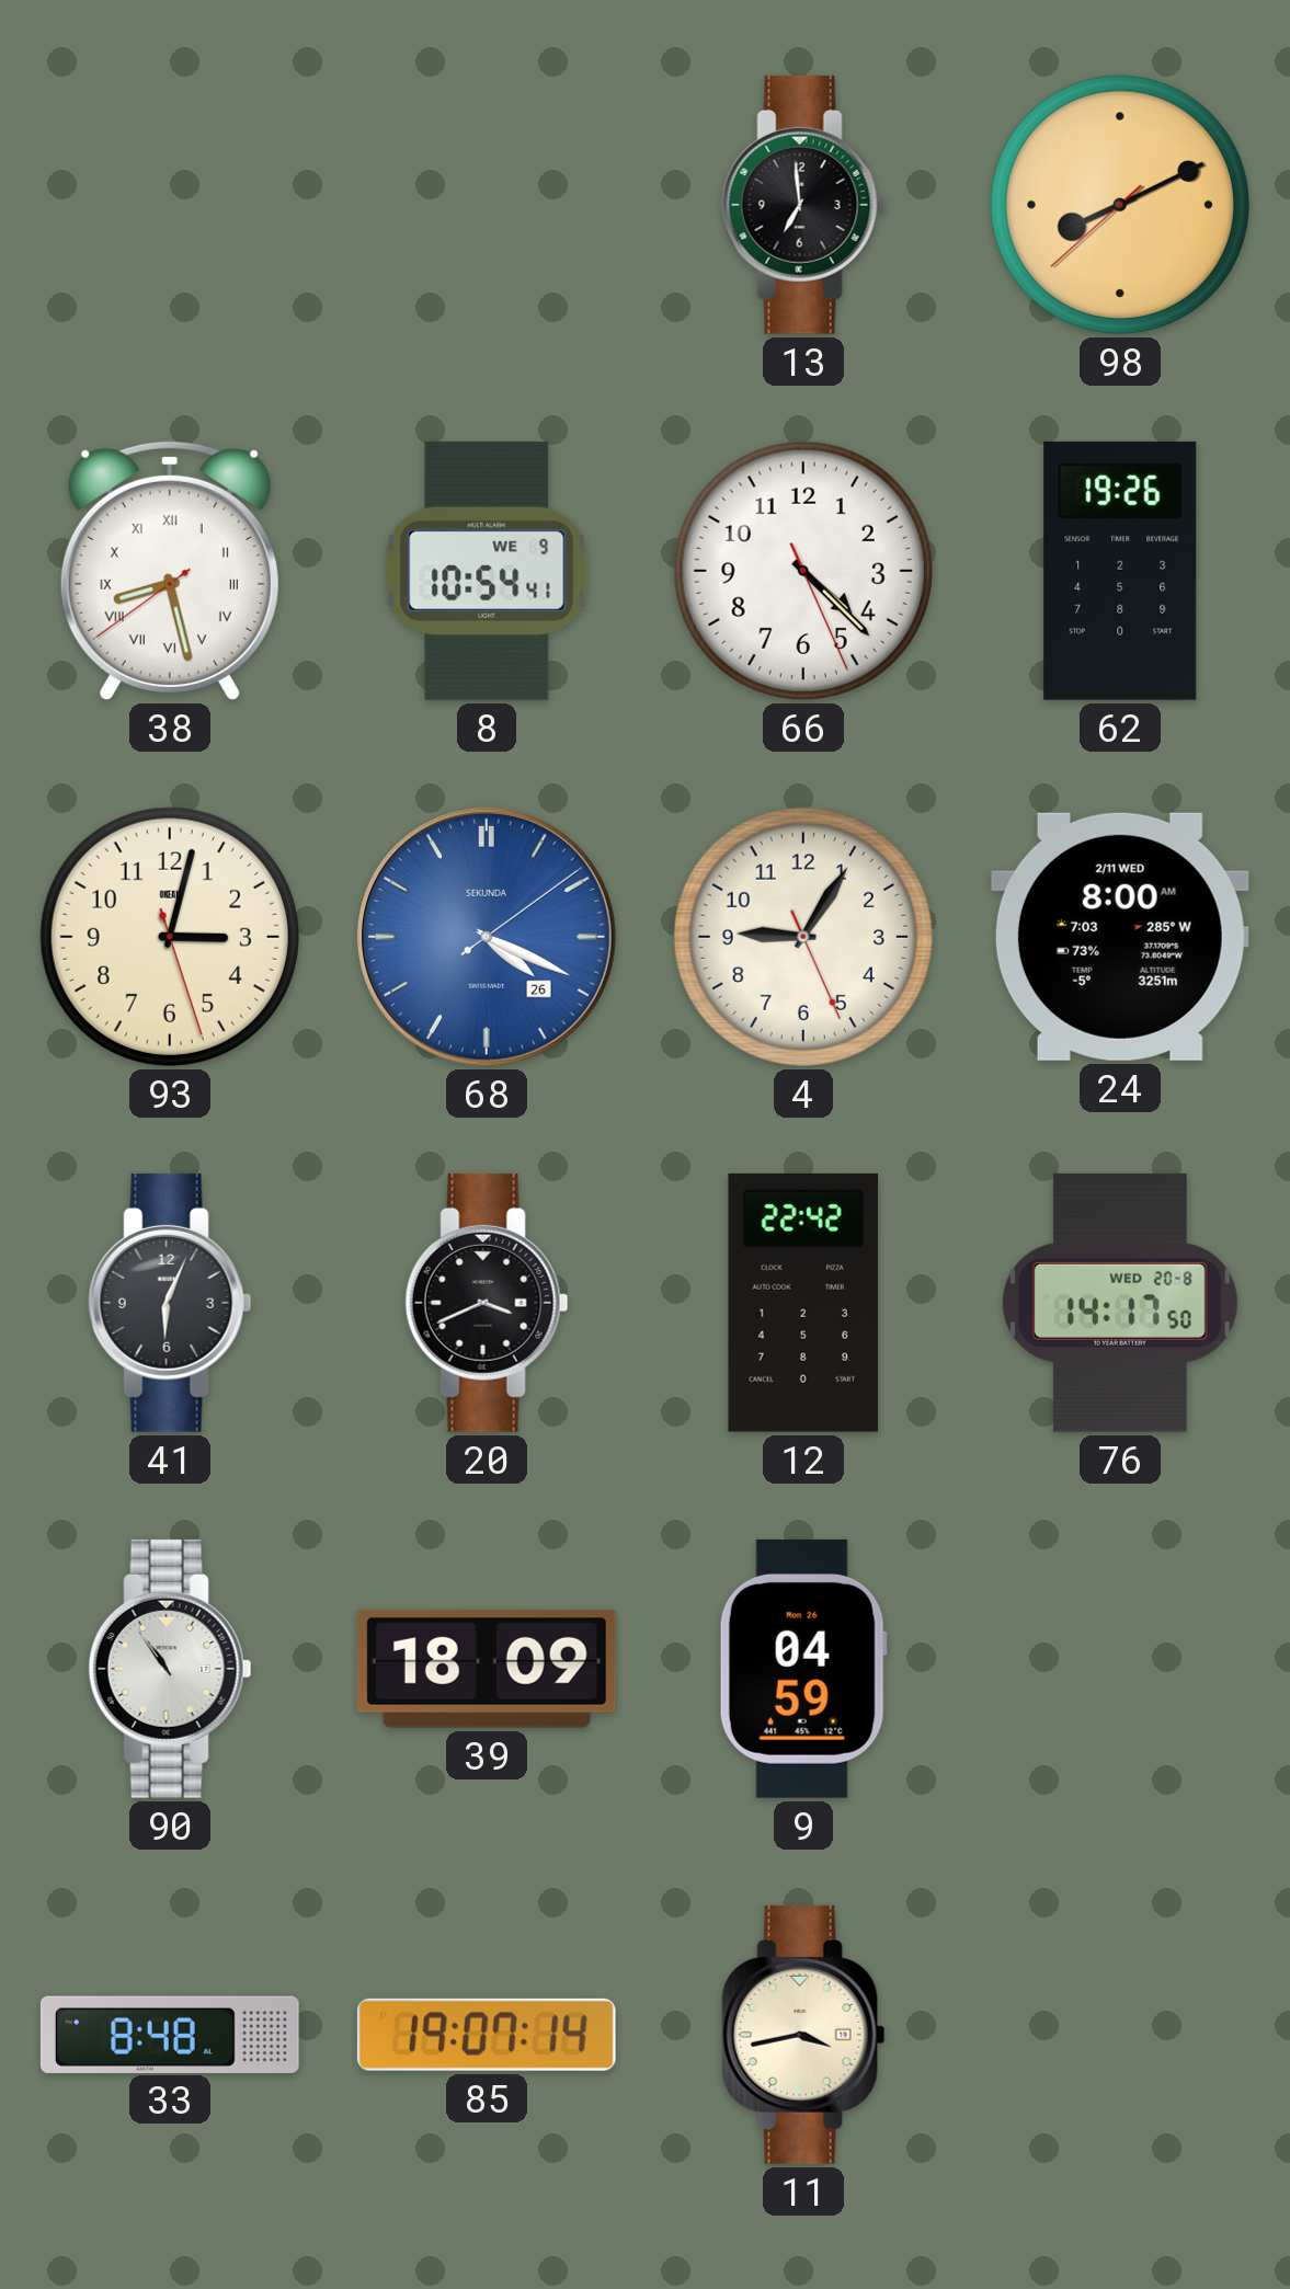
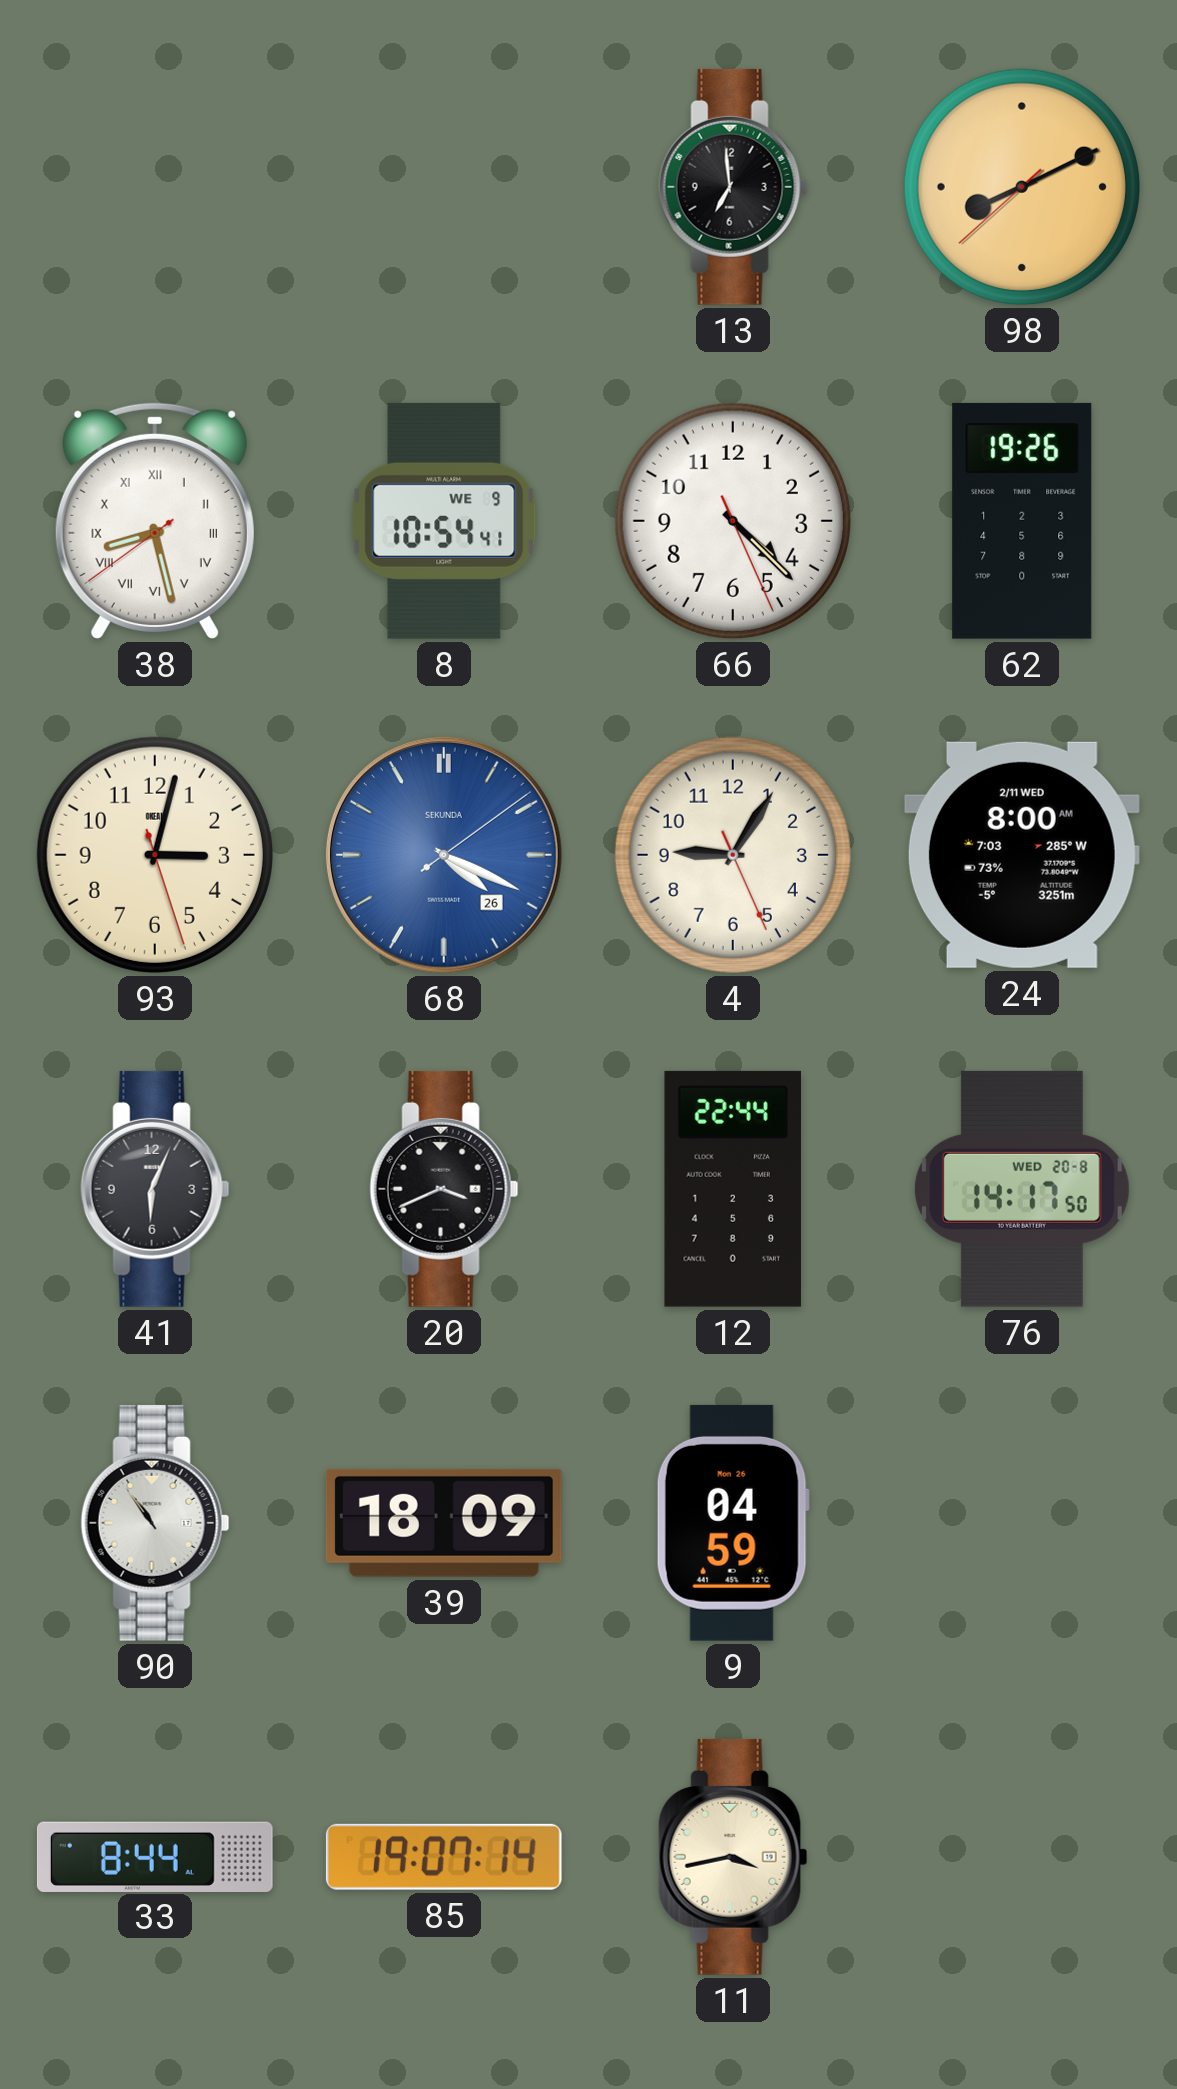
12: 22:42 -> 22:44 (733, 1189)
33: 8:48 -> 8:44 (155, 1856)
